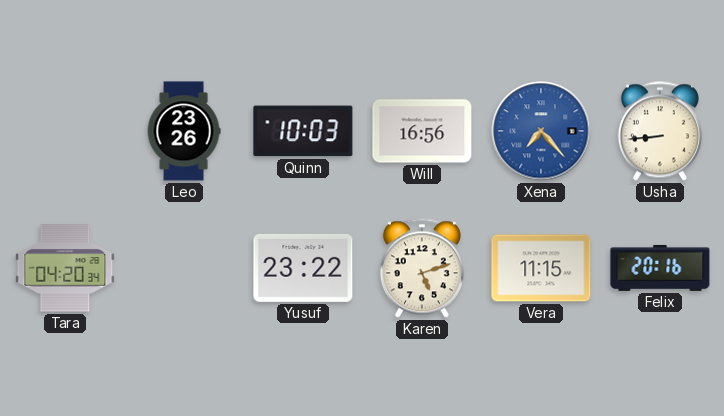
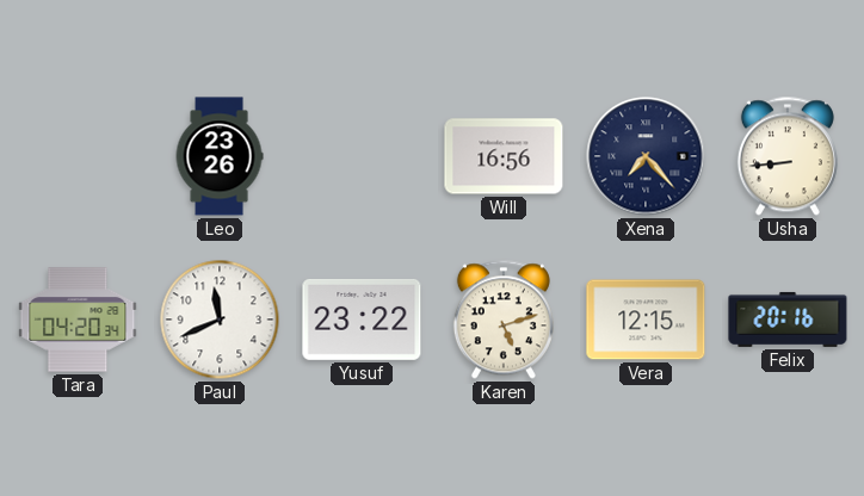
Quinn: 10:03 -> none (303, 131)
Xena dial: blue -> navy (646, 156)
Paul: none -> 11:41 (220, 320)
Vera: 11:15 -> 12:15 (646, 320)
